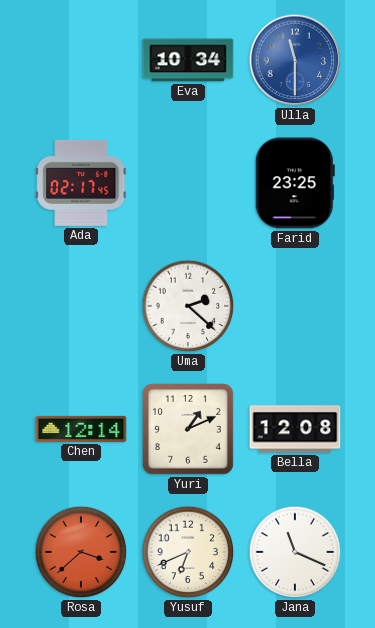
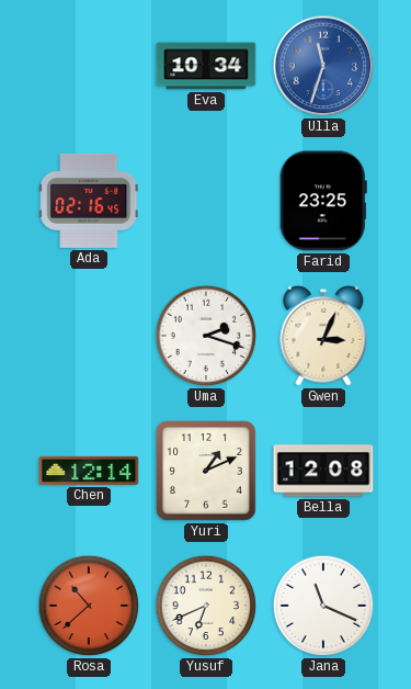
Ulla: 11:30 -> 11:33 (323, 66)
Ada: 02:17 -> 02:16 (89, 201)
Uma: 2:22 -> 2:18 (206, 336)
Gwen: none -> 3:04 (323, 336)
Rosa: 3:38 -> 10:38 (89, 606)
